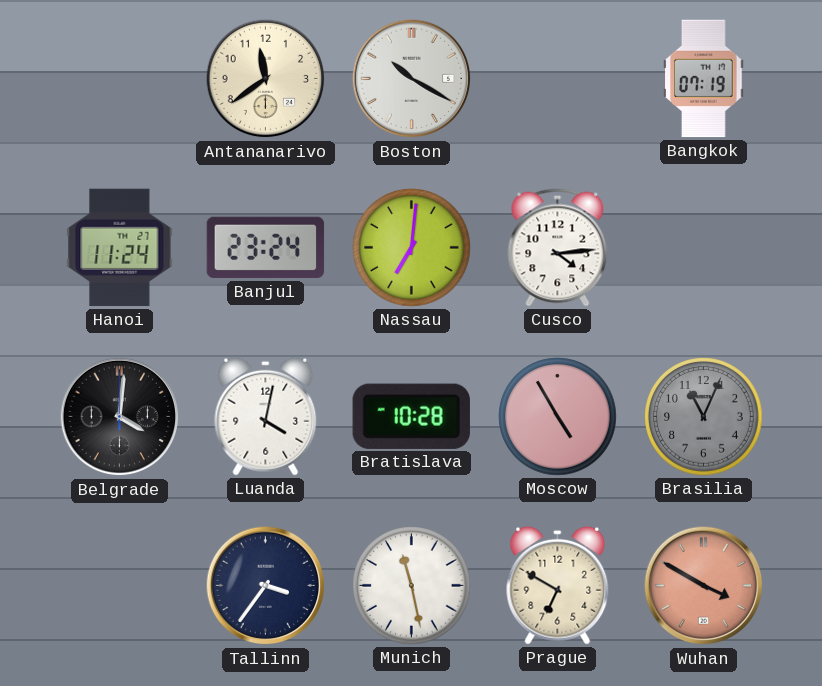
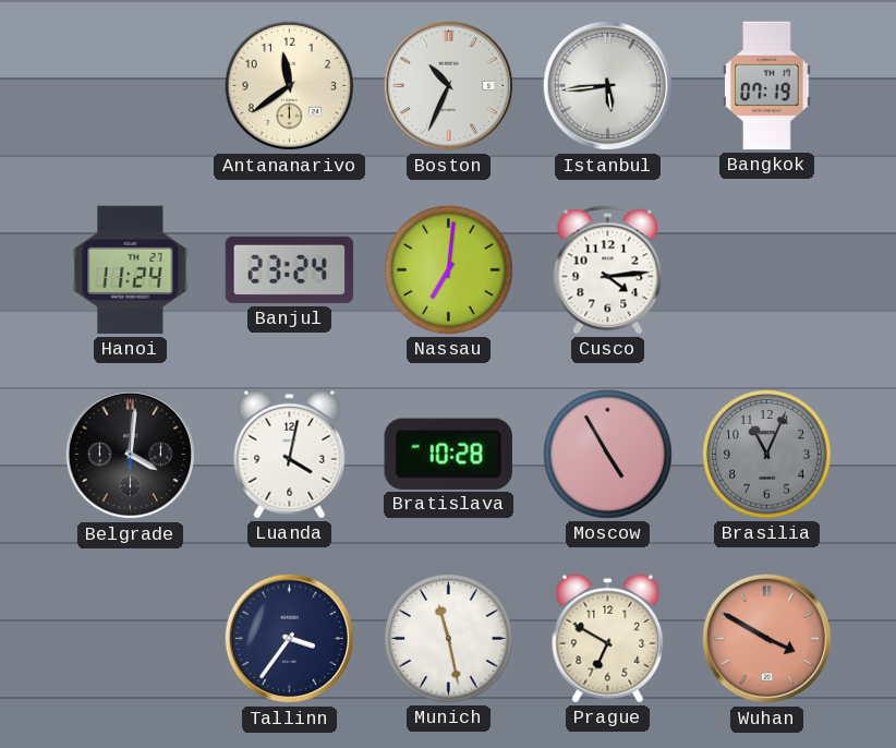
Boston: 10:20 -> 10:34 (449, 86)
Istanbul: none -> 5:44 (608, 86)
